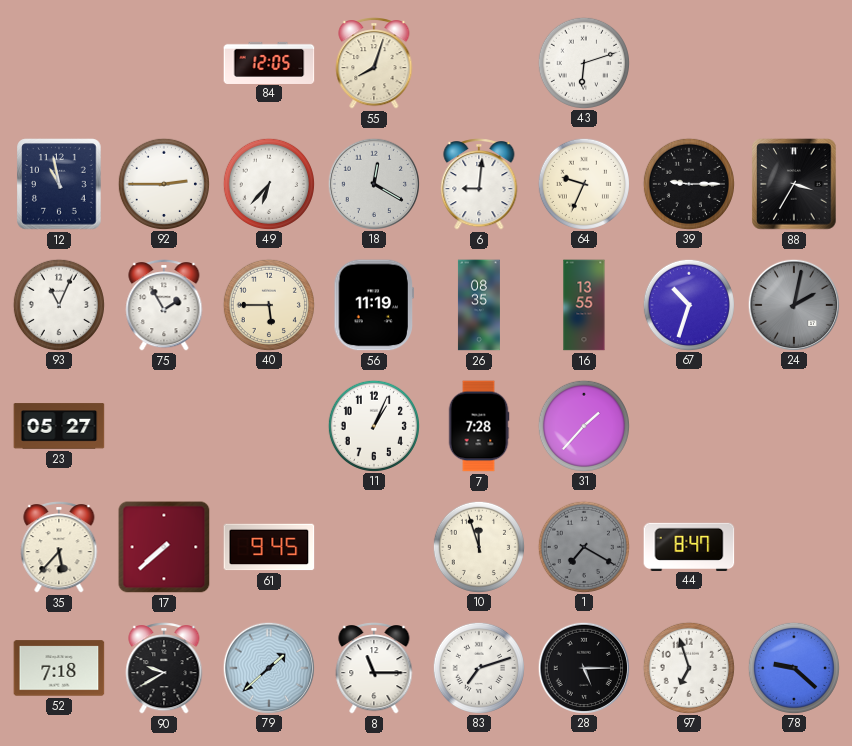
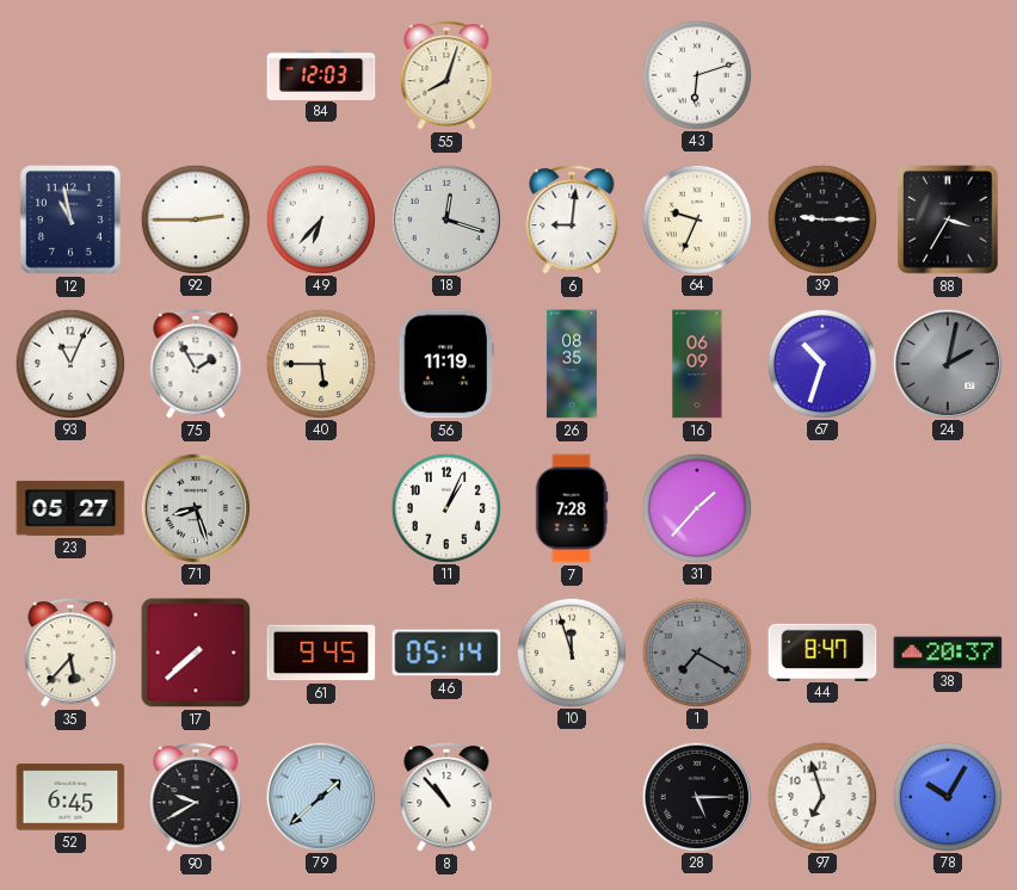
84: 12:05 -> 12:03 (321, 74)
18: 12:20 -> 12:18 (445, 218)
16: 13:55 -> 06:09 (697, 364)
71: none -> 8:27 (195, 507)
46: none -> 05:14 (446, 653)
38: none -> 20:37 (948, 653)
52: 7:18 -> 6:45 (70, 797)
8: 11:15 -> 10:53 (446, 797)
83: 7:12 -> none (478, 667)
78: 9:22 -> 10:05 (947, 796)
